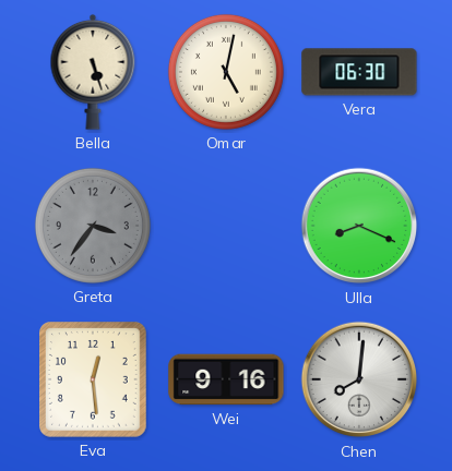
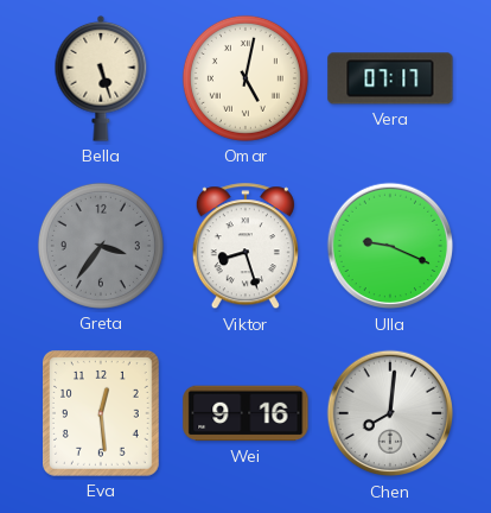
Vera: 06:30 -> 07:17 (390, 78)
Viktor: none -> 8:27 (245, 247)
Ulla: 8:19 -> 9:19 (390, 246)
